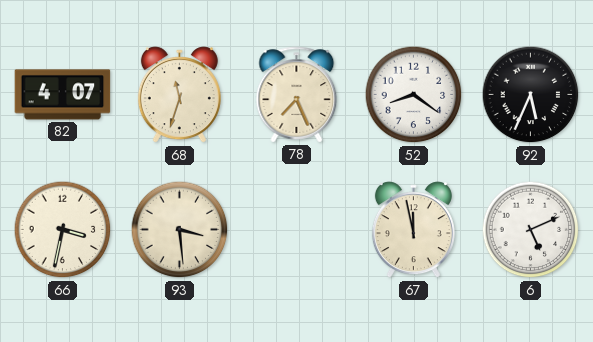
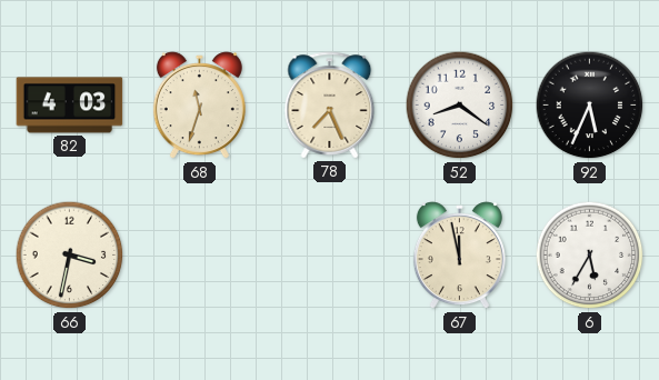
82: 4:07 -> 4:03 (70, 106)
93: 3:29 -> none (180, 230)
6: 5:11 -> 5:35 (590, 256)
